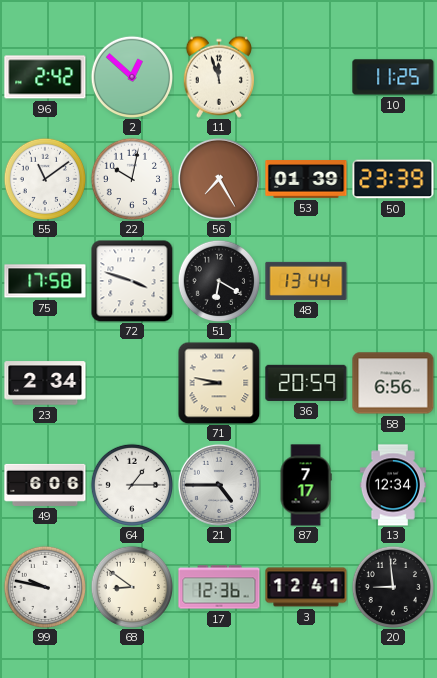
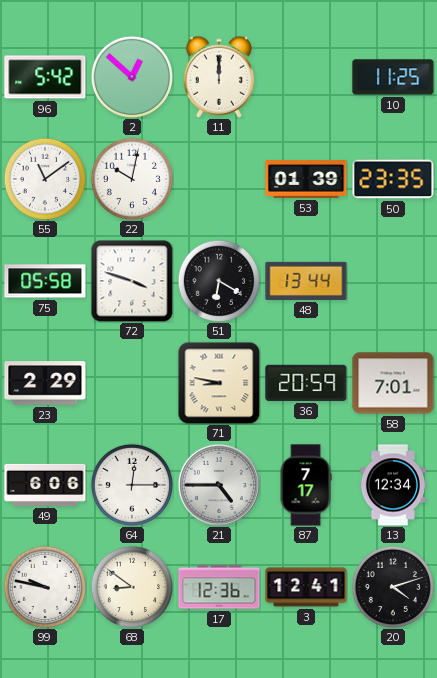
96: 2:42 -> 5:42 (45, 77)
11: 11:57 -> 12:00 (219, 77)
56: 7:25 -> none (219, 179)
50: 23:39 -> 23:35 (393, 179)
75: 17:58 -> 05:58 (45, 281)
23: 2:34 -> 2:29 (45, 383)
58: 6:56 -> 7:01 (393, 383)
64: 1:15 -> 12:15 (131, 484)
20: 8:59 -> 4:12 (392, 586)
